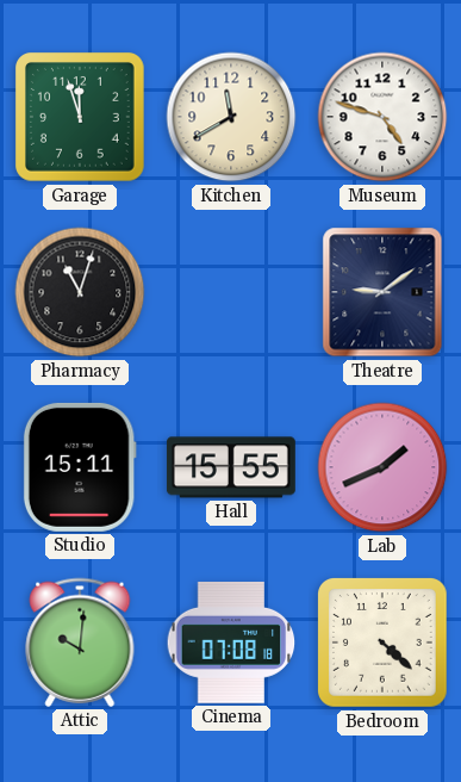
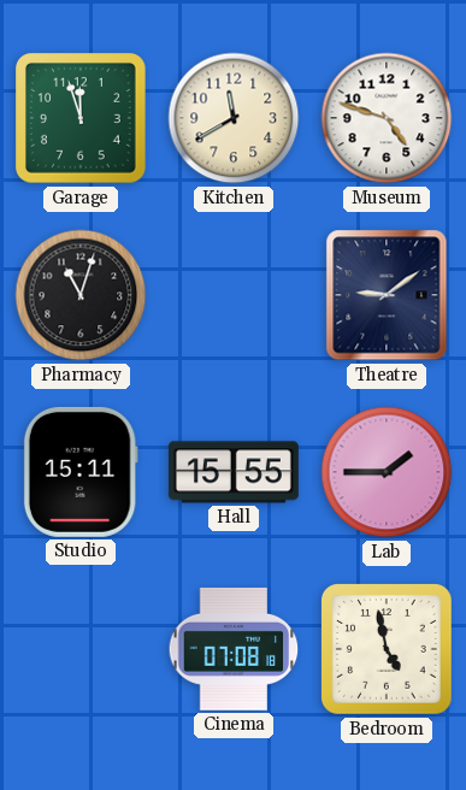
Lab: 1:41 -> 1:45 (387, 472)
Attic: 10:01 -> none (80, 643)
Bedroom: 4:22 -> 4:58 (388, 650)
